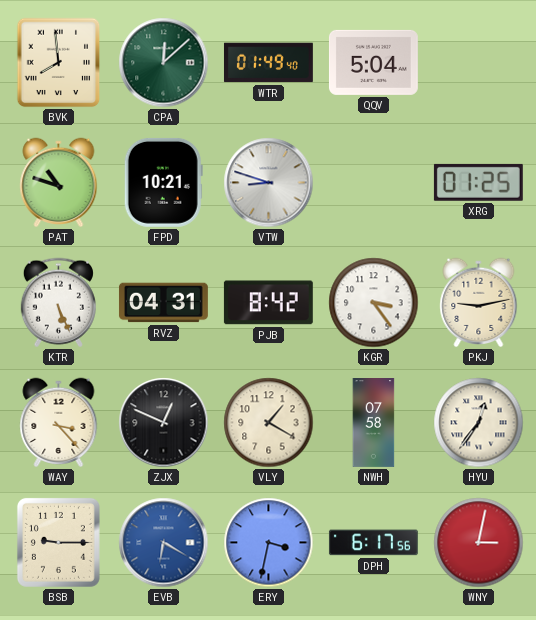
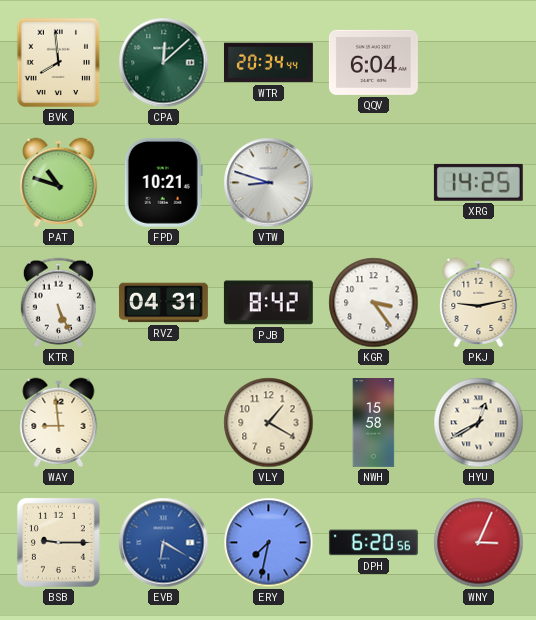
WTR: 01:49 -> 20:34 (268, 63)
QQV: 5:04 -> 6:04 (373, 62)
XRG: 01:25 -> 14:25 (478, 182)
WAY: 3:23 -> 8:59 (59, 423)
ZJX: 12:49 -> none (164, 423)
NWH: 07:58 -> 15:58 (374, 423)
HYU: 12:36 -> 12:40 (479, 423)
ERY: 3:32 -> 7:32 (269, 543)
DPH: 6:17 -> 6:20 (373, 543)
WNY: 3:02 -> 3:04 (479, 543)
